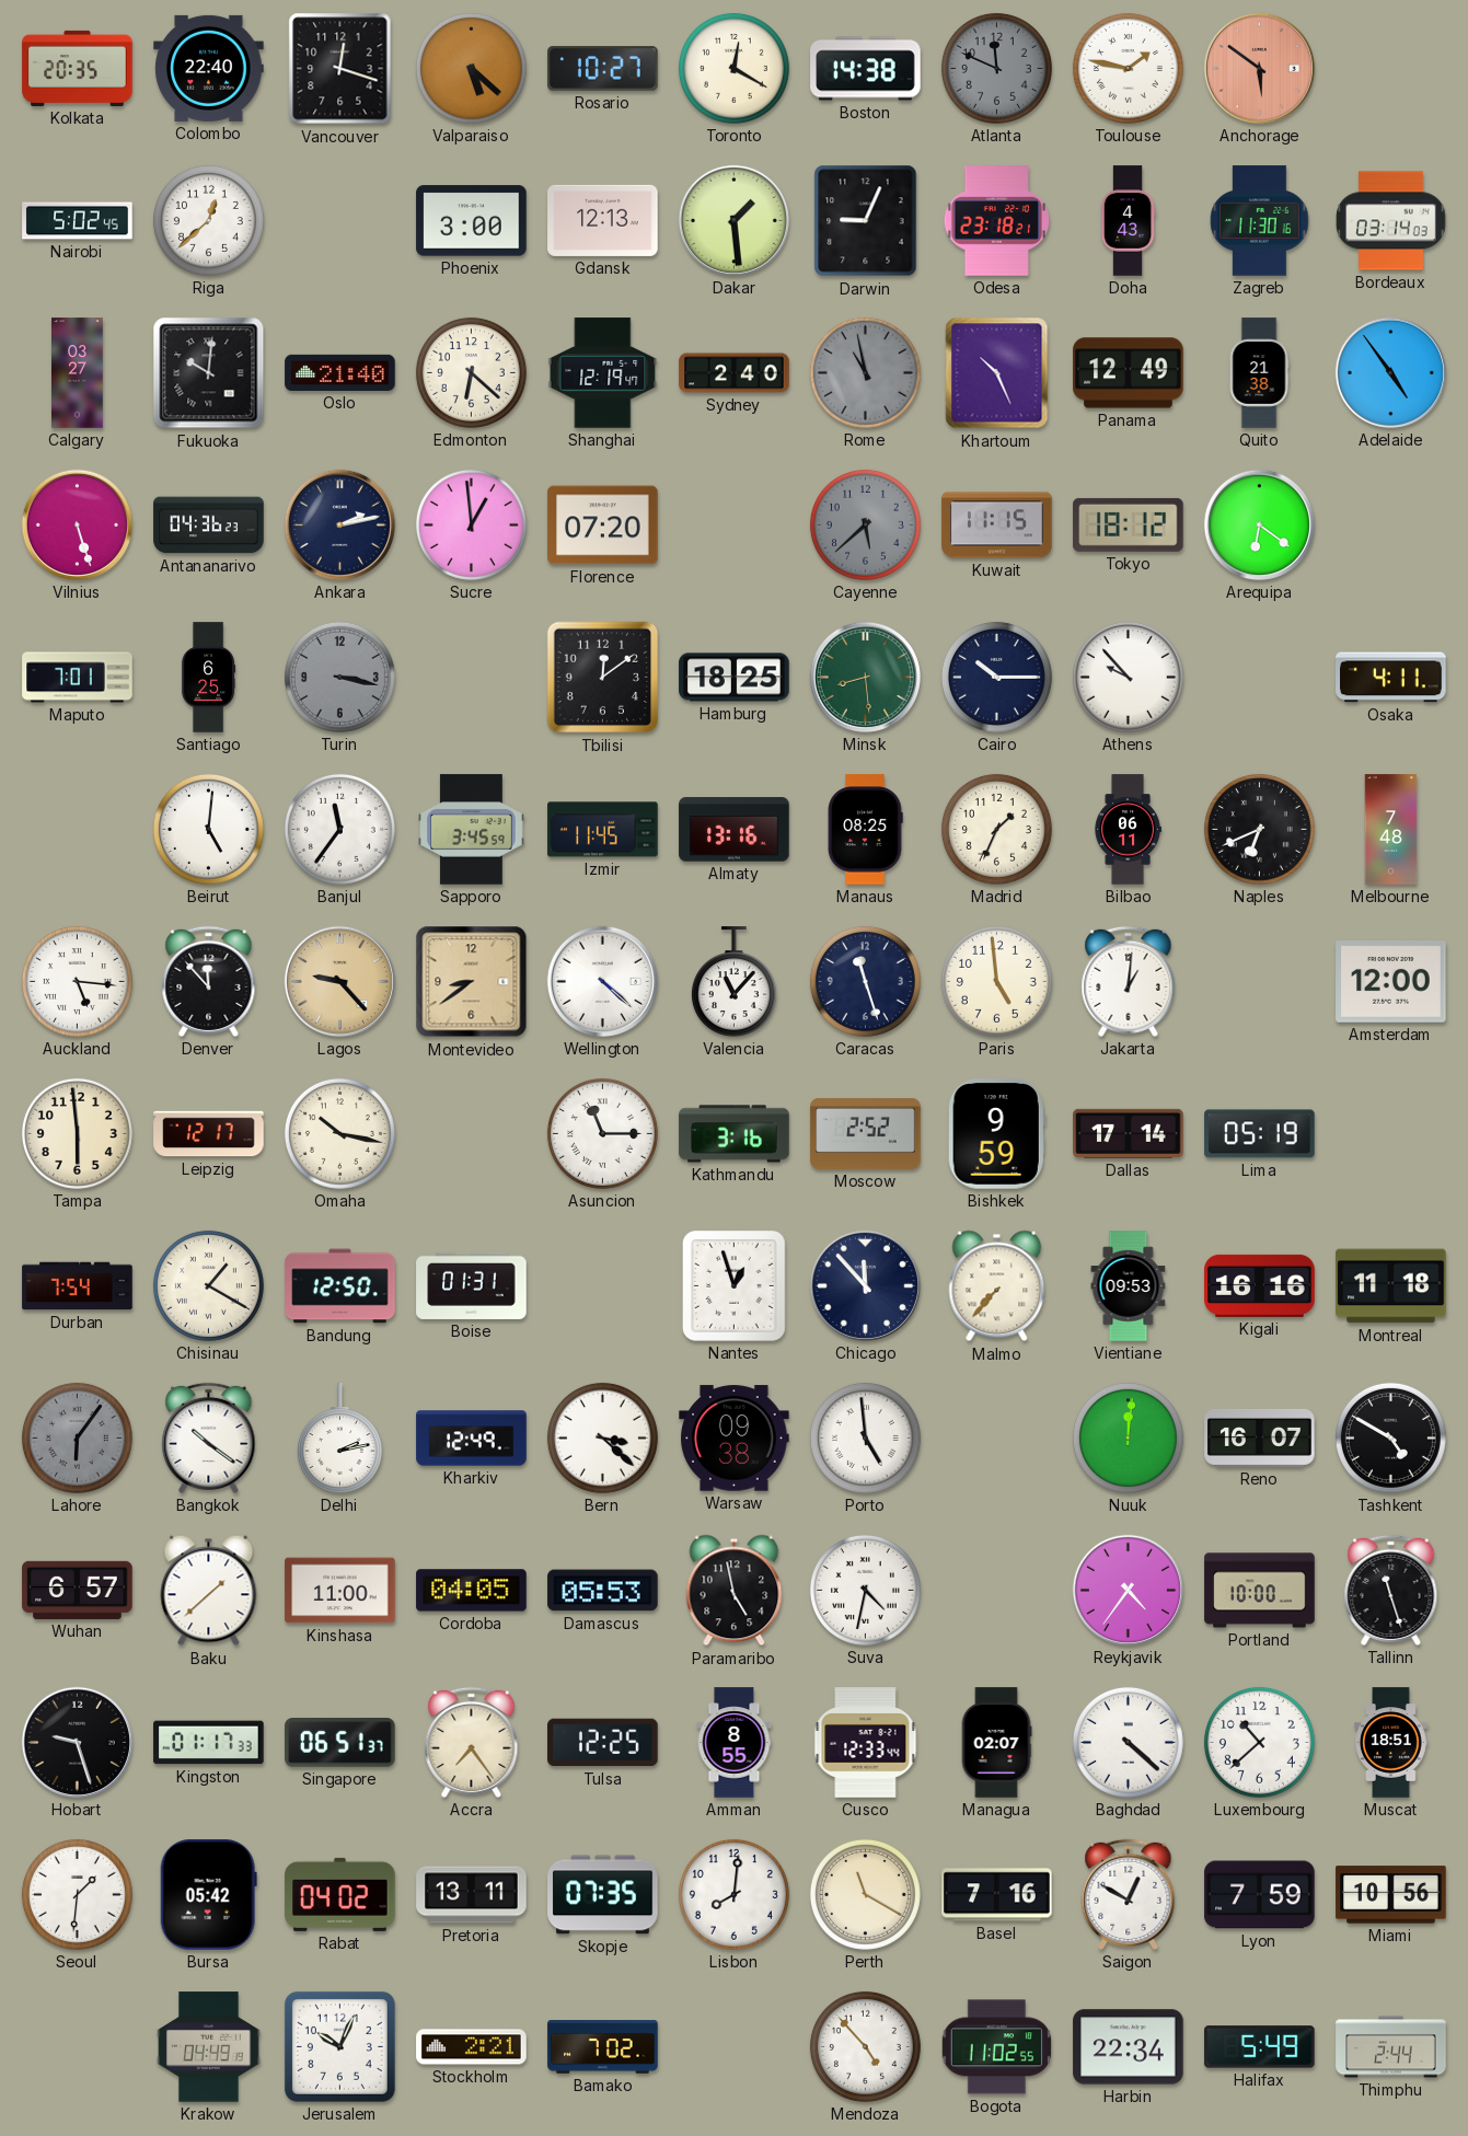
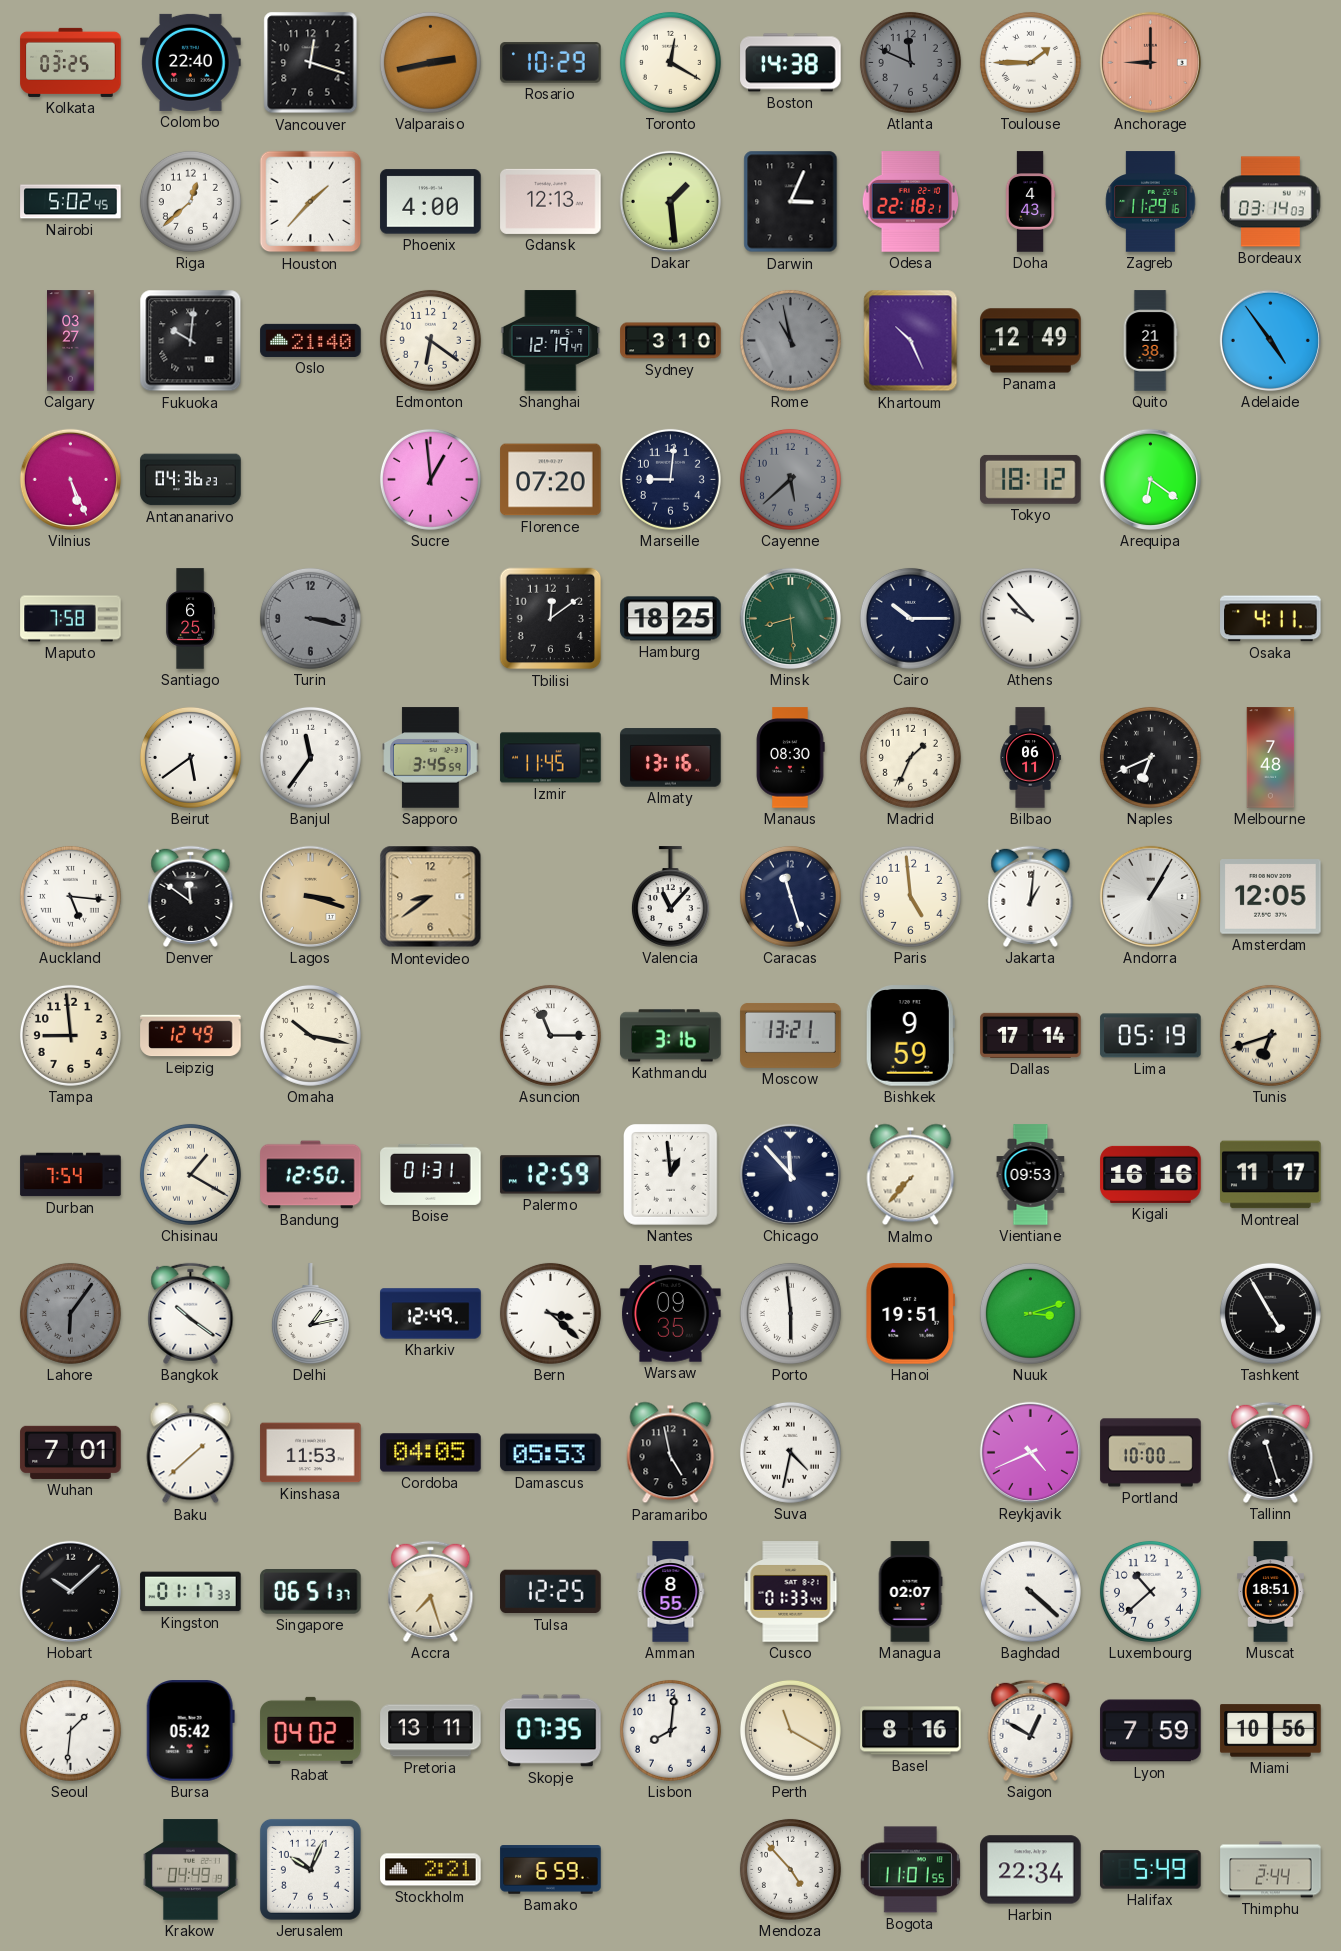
Kolkata: 20:35 -> 03:25 (71, 62)
Valparaiso: 5:22 -> 2:43 (430, 62)
Rosario: 10:27 -> 10:29 (551, 63)
Toulouse: 1:47 -> 1:45 (1030, 62)
Anchorage: 5:51 -> 9:00 (1150, 62)
Houston: none -> 1:37 (311, 202)
Phoenix: 3:00 -> 4:00 (431, 202)
Darwin: 9:04 -> 3:04 (791, 202)
Odesa: 23:18 -> 22:18 (910, 202)
Zagreb: 11:30 -> 11:29 (1151, 202)
Edmonton: 6:22 -> 6:21 (430, 340)
Sydney: 2:40 -> 3:10 (671, 341)
Vilnius: 5:27 -> 5:26 (70, 479)
Ankara: 2:13 -> none (339, 524)
Marseille: none -> 9:01 (670, 479)
Kuwait: 11:15 -> none (997, 526)
Maputo: 7:01 -> 7:58 (71, 619)
Beirut: 5:01 -> 5:39 (190, 757)
Manaus: 08:25 -> 08:30 (790, 758)
Denver: 11:53 -> 11:51 (191, 896)
Lagos: 9:23 -> 3:18 (310, 896)
Wellington: 4:22 -> none (602, 981)
Andorra: none -> 1:05 (1150, 896)
Amsterdam: 12:00 -> 12:05 (1271, 897)
Tampa: 5:59 -> 8:59 (70, 1035)
Leipzig: 12:17 -> 12:49 (191, 1036)
Moscow: 2:52 -> 13:21 (791, 1035)
Tunis: none -> 6:42 (1270, 1035)
Palermo: none -> 12:59 (551, 1175)
Nantes: 12:57 -> 12:59 (671, 1175)
Montreal: 11:18 -> 11:17 (1271, 1175)
Delhi: 2:13 -> 1:13 (310, 1314)
Warsaw: 09:38 -> 09:35 (671, 1314)
Porto: 4:59 -> 5:59 (790, 1313)
Hanoi: none -> 19:51 (911, 1314)
Nuuk: 12:01 -> 3:12 (1030, 1313)
Reno: 16:07 -> none (1260, 1438)
Tashkent: 4:50 -> 4:55 (1270, 1313)
Wuhan: 6:57 -> 7:01 (71, 1452)
Kinshasa: 11:00 -> 11:53 (311, 1453)
Reykjavik: 4:36 -> 4:41 (1030, 1452)
Hobart: 9:27 -> 10:08 (70, 1591)
Accra: 7:24 -> 7:27 (431, 1591)
Cusco: 12:33 -> 01:33 (791, 1592)
Basel: 7:16 -> 8:16 (911, 1731)
Bamako: 7:02 -> 6:59 (551, 1870)
Bogota: 11:02 -> 11:01 (910, 1870)
